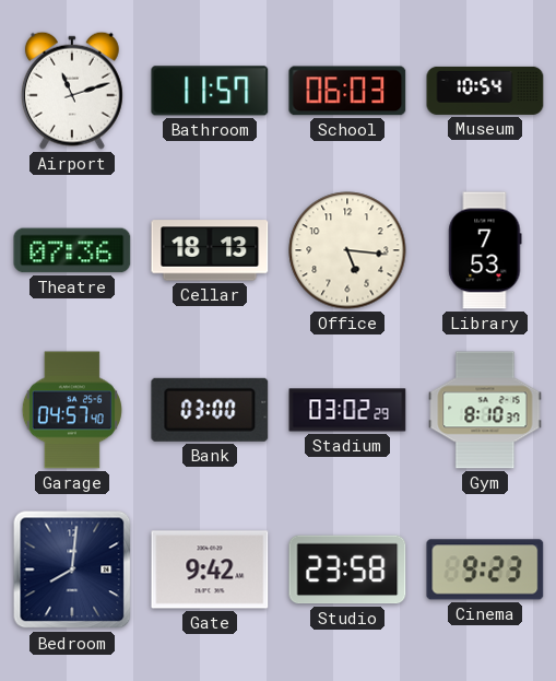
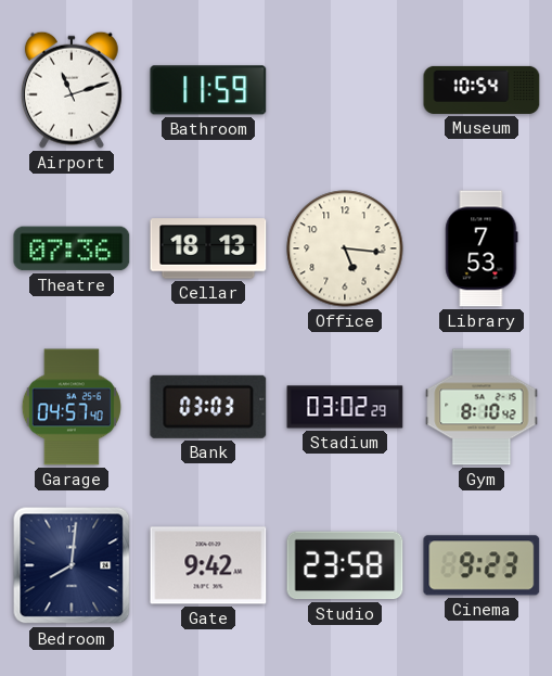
Bathroom: 11:57 -> 11:59 (208, 90)
School: 06:03 -> none (347, 91)
Bank: 03:00 -> 03:03 (208, 407)
Gym: 8:10:37 -> 8:10:42 (482, 407)
